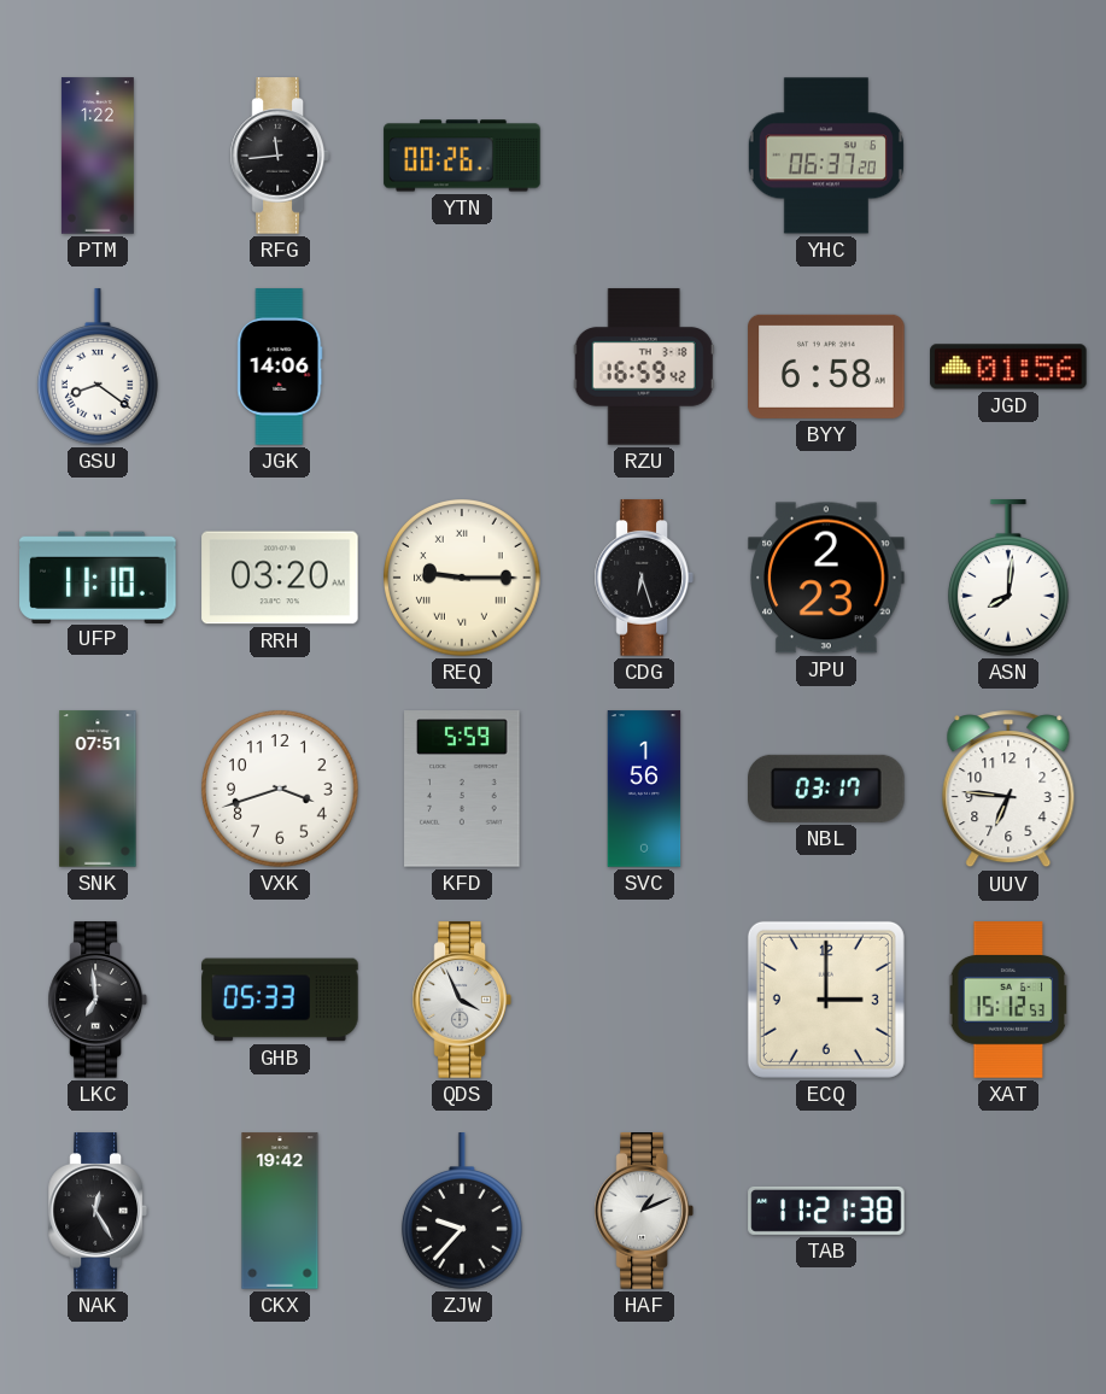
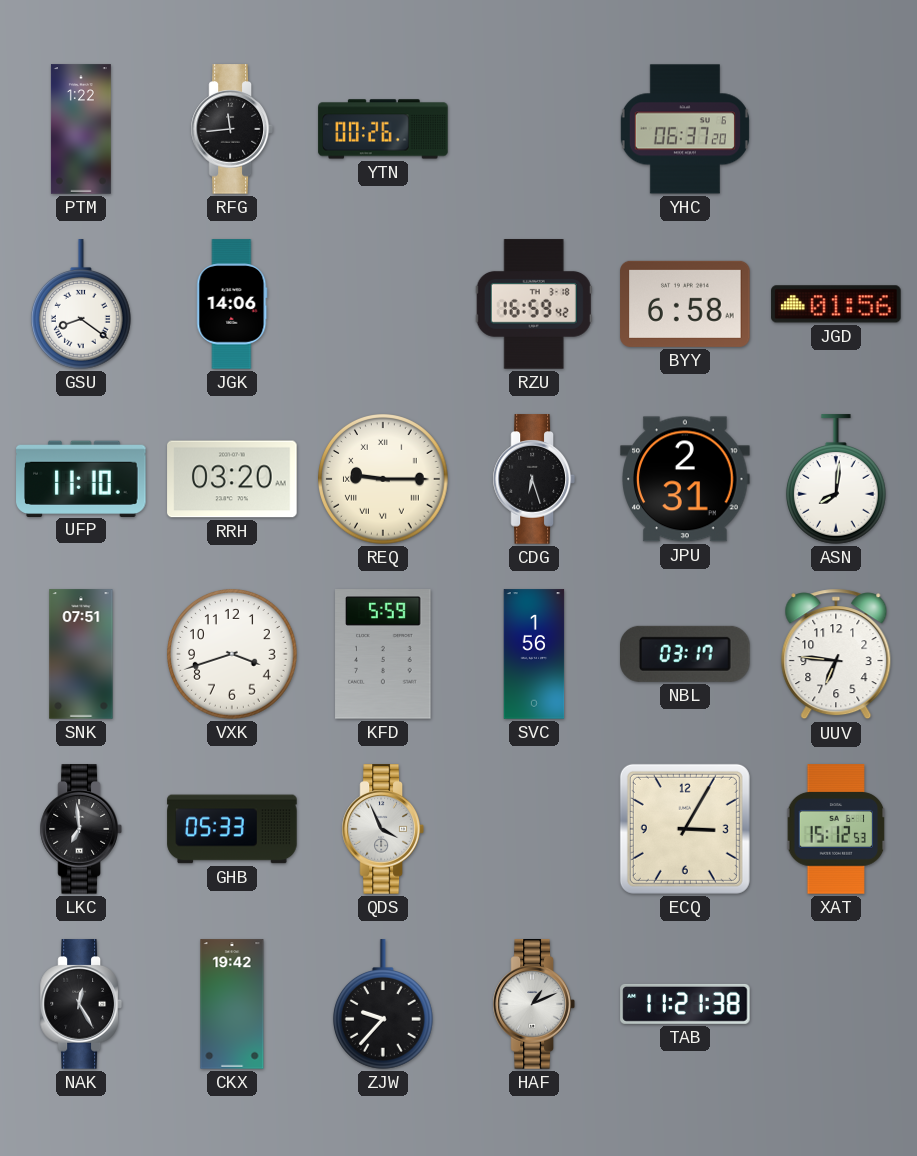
JPU: 2:23 -> 2:31 (685, 479)
ECQ: 3:00 -> 3:05 (685, 829)
